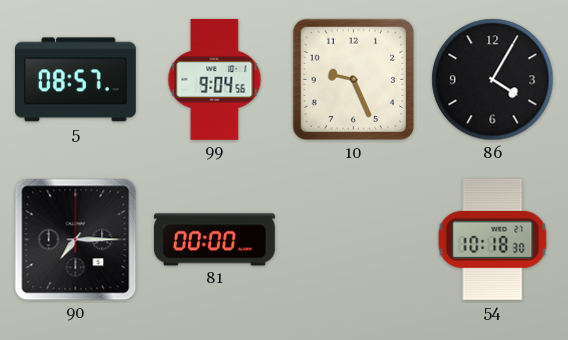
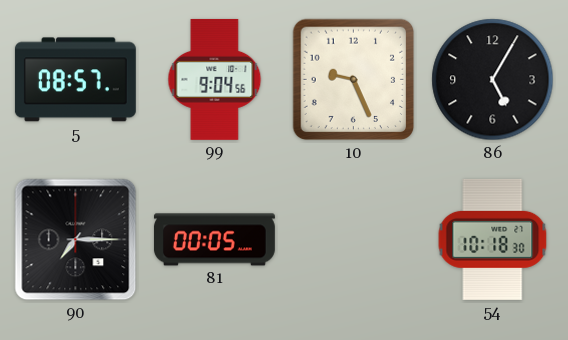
86: 4:05 -> 5:05 (493, 80)
81: 00:00 -> 00:05 (214, 240)
